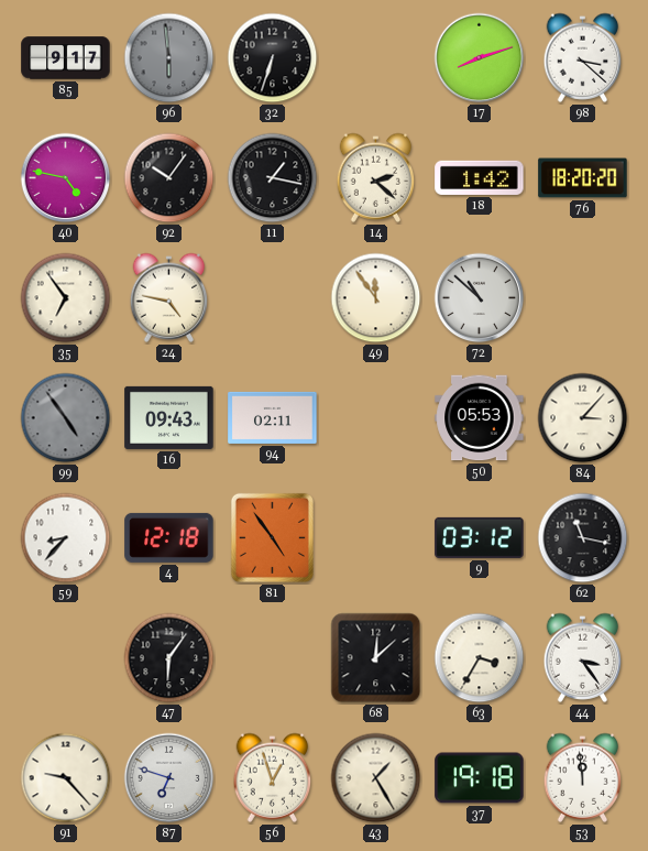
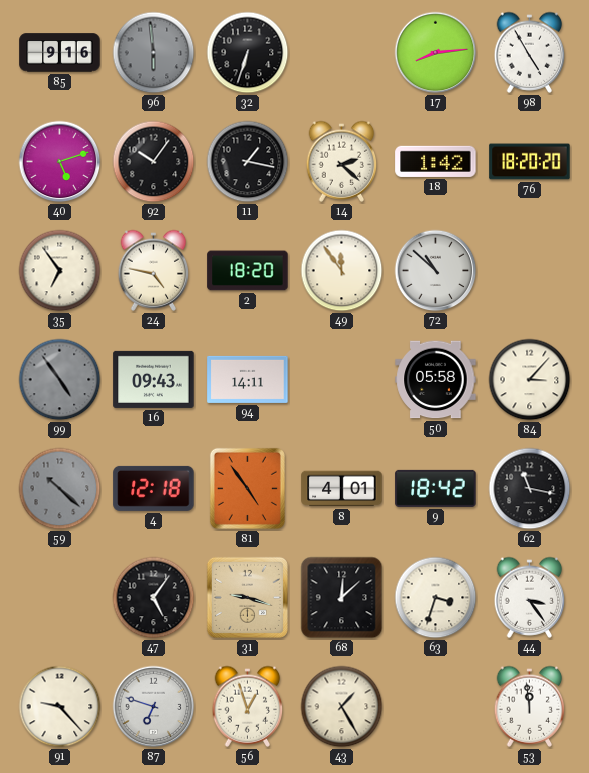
85: 9:17 -> 9:16 (60, 53)
17: 8:12 -> 8:14 (436, 53)
98: 3:22 -> 4:55 (530, 52)
40: 4:47 -> 5:12 (60, 162)
2: none -> 18:20 (248, 271)
94: 02:11 -> 14:11 (248, 379)
50: 05:53 -> 05:58 (436, 380)
59: 8:37 -> 10:22 (60, 489)
59 dial: white -> grey (60, 489)
8: none -> 4:01 (342, 489)
9: 03:12 -> 18:42 (436, 488)
47: 6:06 -> 5:06 (154, 598)
31: none -> 9:18 (247, 597)
63: 3:35 -> 3:33 (436, 598)
37: 19:18 -> none (480, 778)
